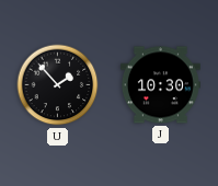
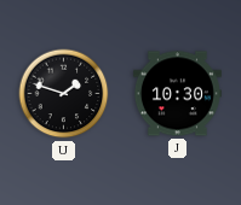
U: 1:53 -> 1:48 (64, 94)
